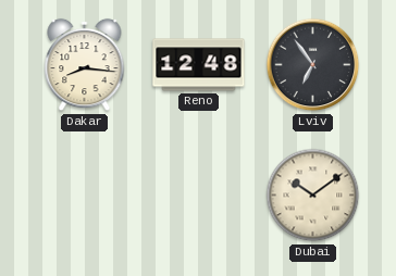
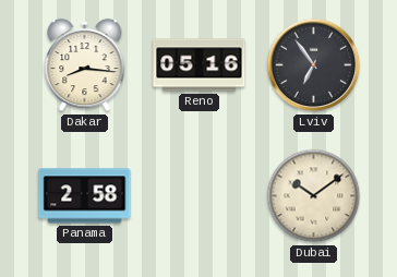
Reno: 12:48 -> 05:16 (200, 65)
Panama: none -> 2:58 (85, 196)
